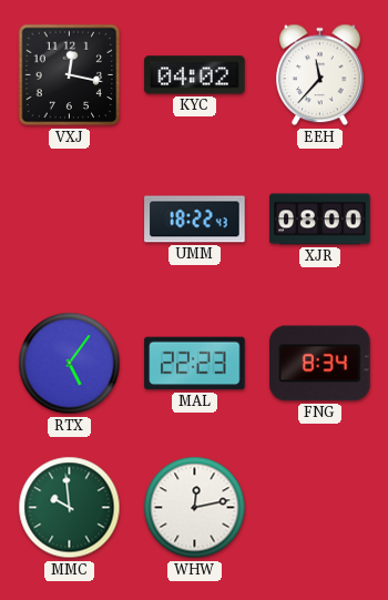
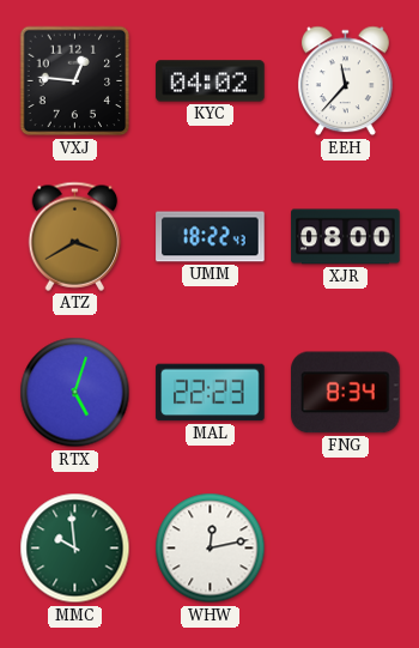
VXJ: 12:17 -> 12:46 (75, 81)
ATZ: none -> 3:40 (75, 236)
RTX: 5:06 -> 5:03 (75, 393)
